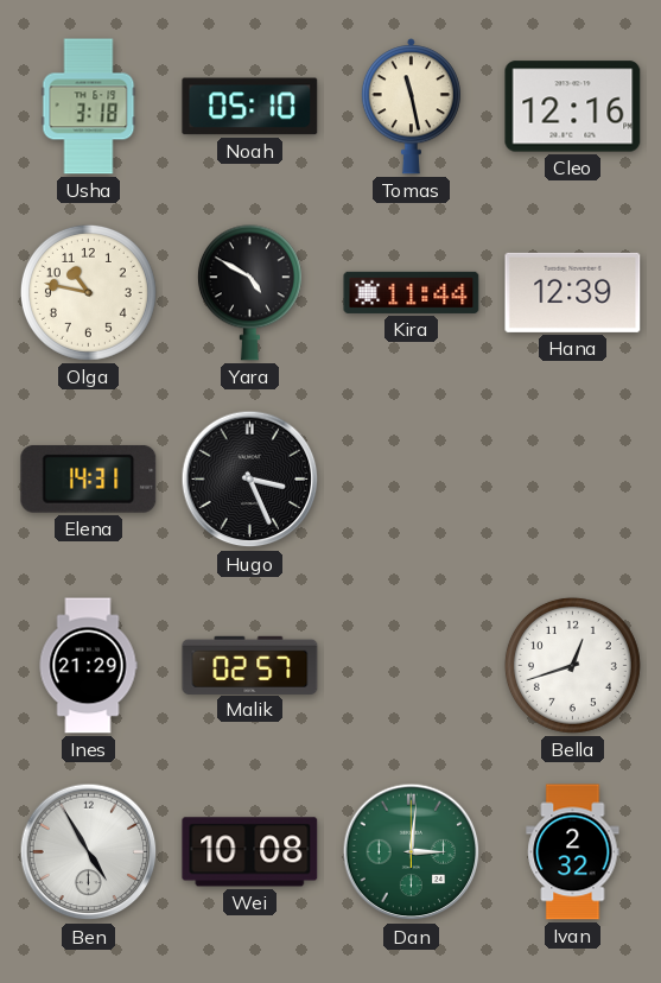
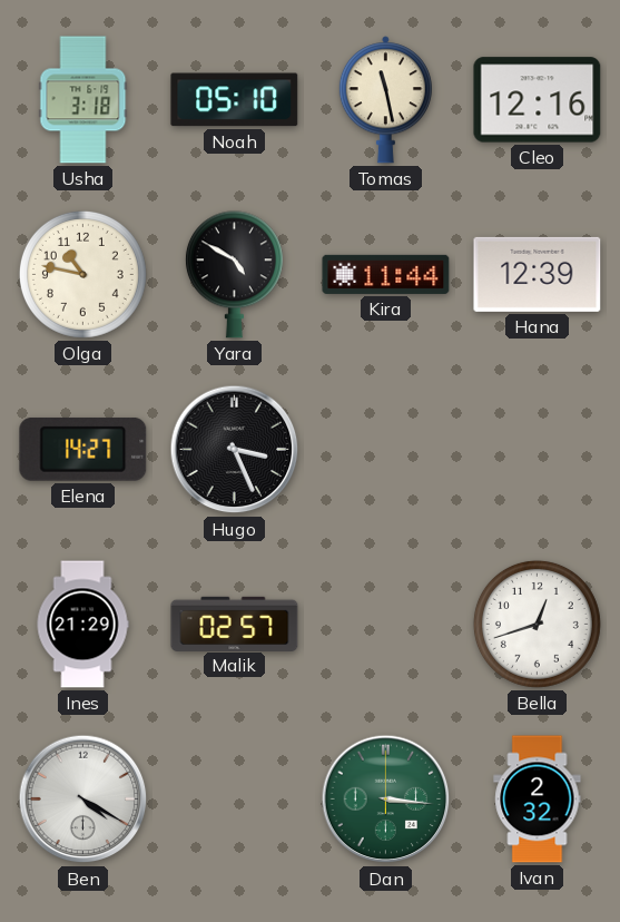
Elena: 14:31 -> 14:27 (83, 449)
Ben: 4:55 -> 4:20 (83, 800)
Wei: 10:08 -> none (250, 852)
Dan: 3:01 -> 3:16 (386, 800)
